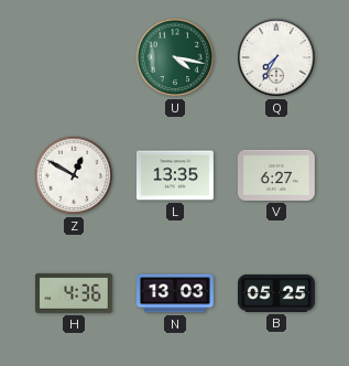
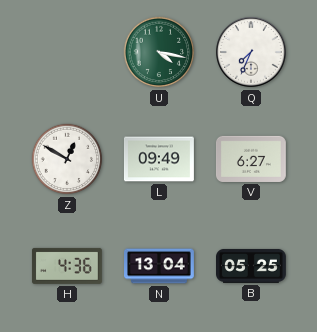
Q: 7:35 -> 7:34 (251, 52)
L: 13:35 -> 09:49 (159, 159)
N: 13:03 -> 13:04 (160, 266)
